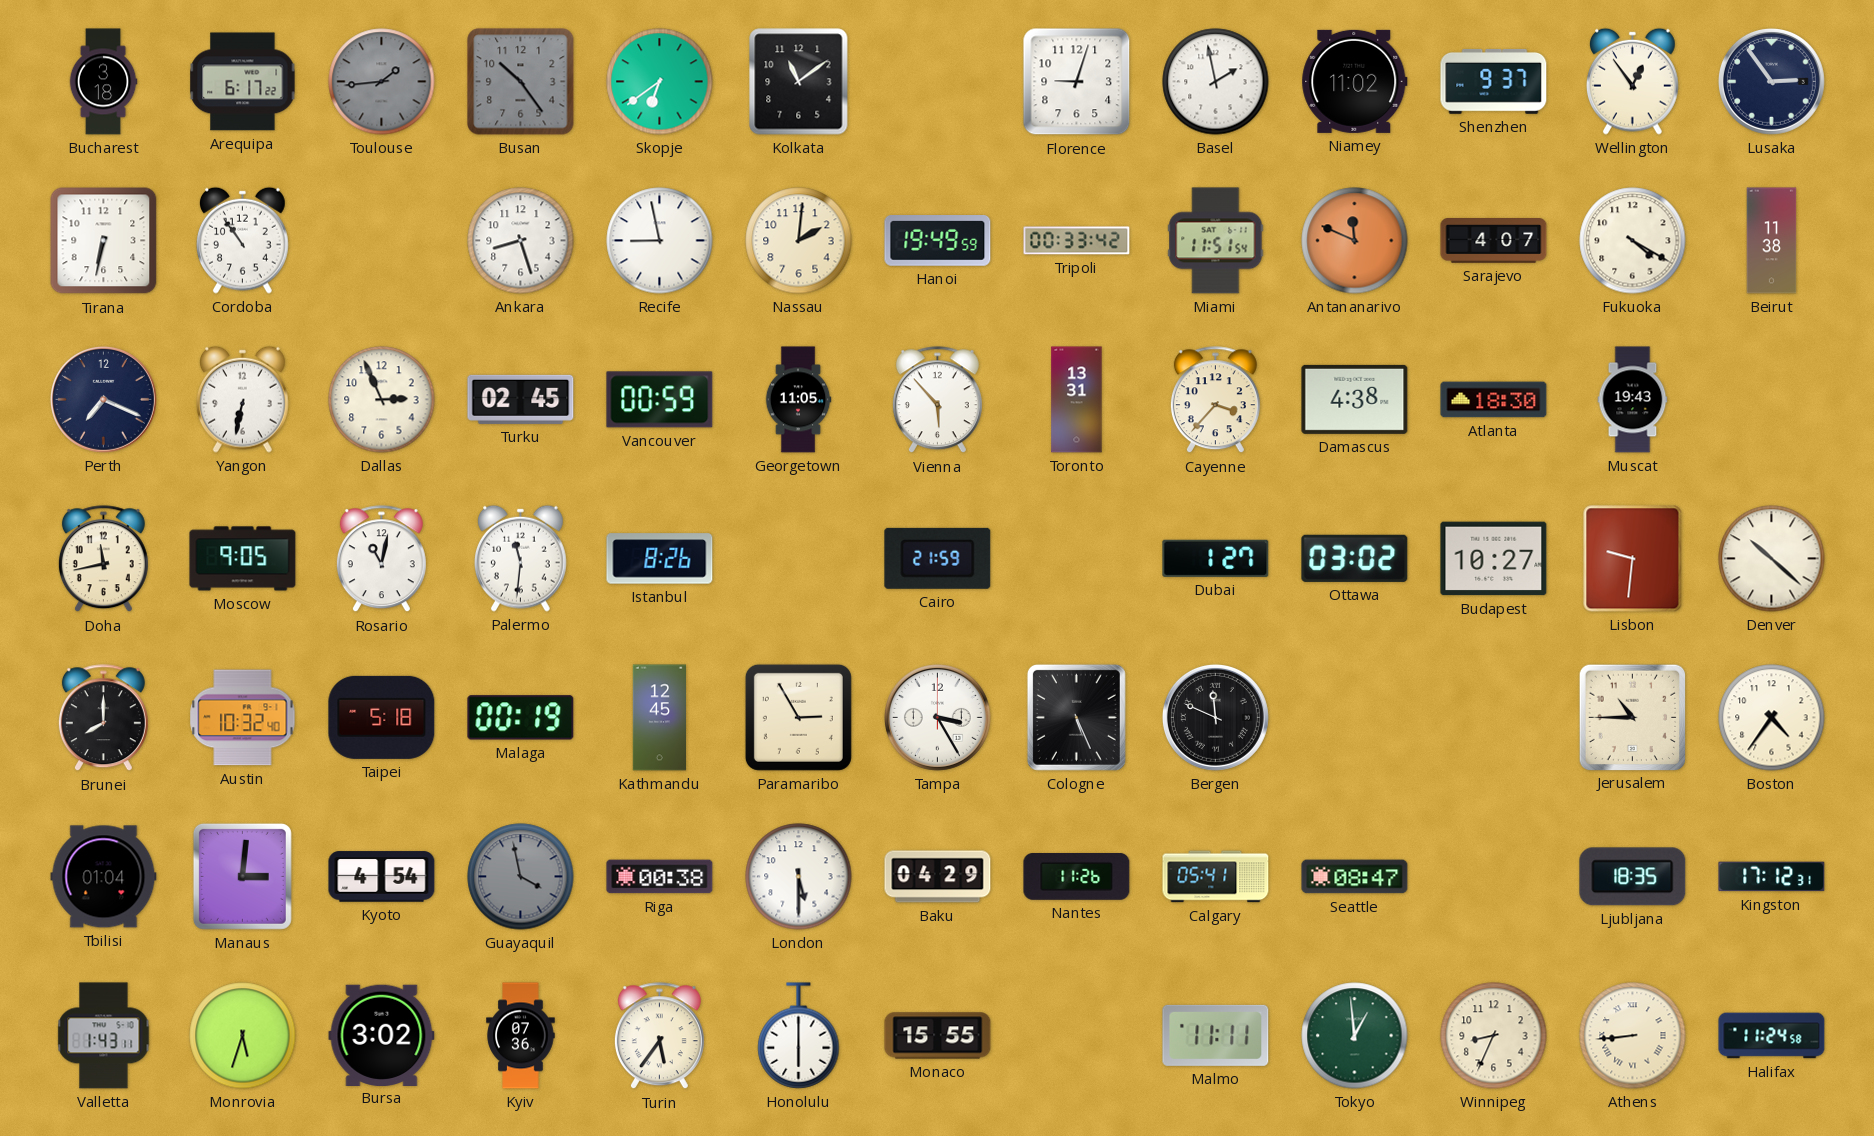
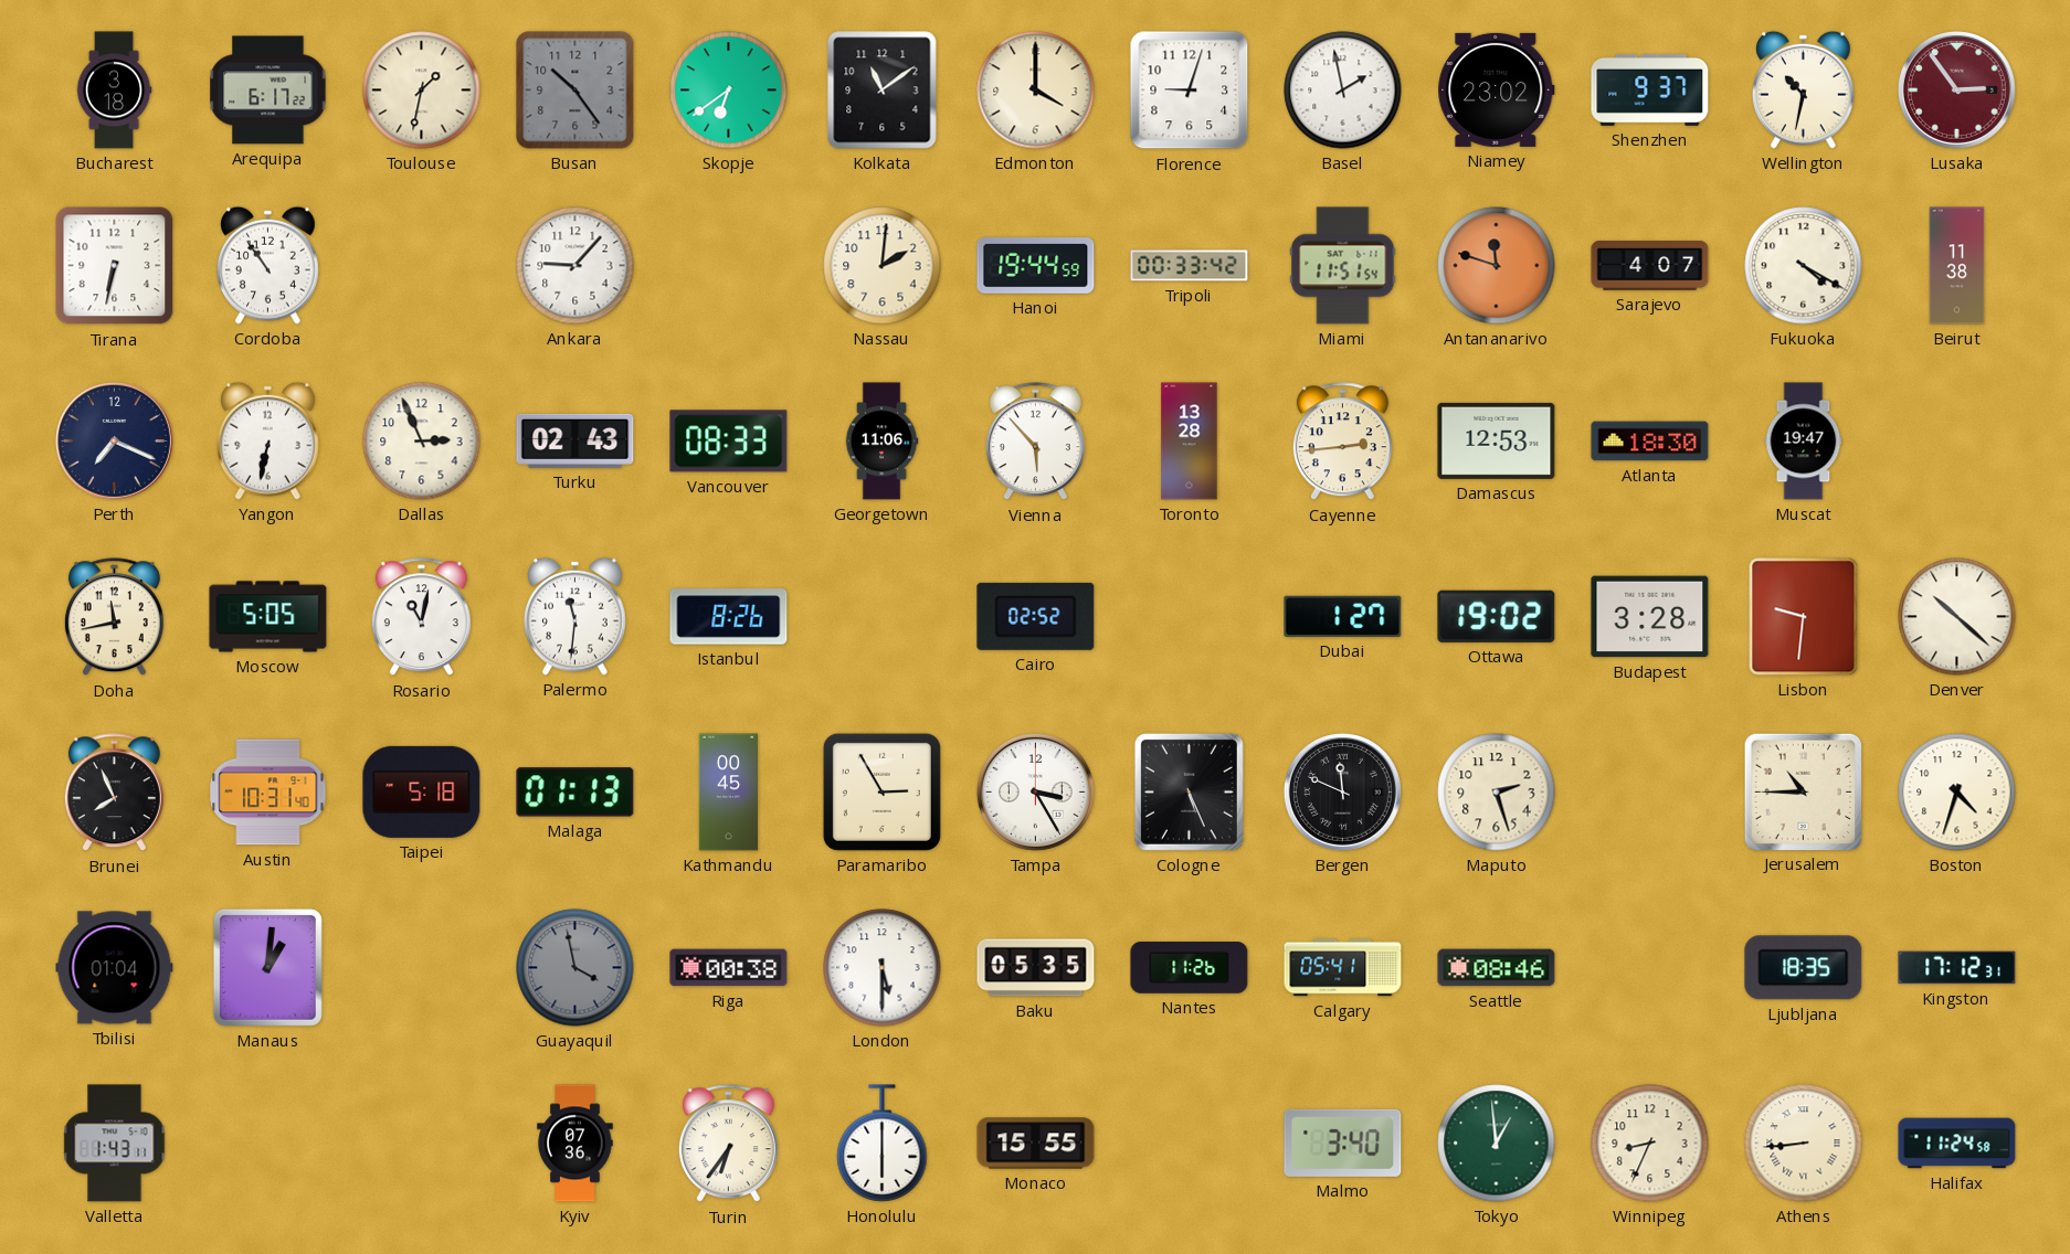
Toulouse: 1:44 -> 1:32 (422, 91)
Toulouse dial: grey -> cream (422, 91)
Edmonton: none -> 4:00 (1036, 91)
Niamey: 11:02 -> 23:02 (1497, 89)
Wellington: 12:54 -> 10:32 (1804, 89)
Lusaka dial: navy -> burgundy (1956, 89)
Ankara: 8:27 -> 9:07 (575, 266)
Recife: 8:58 -> none (660, 241)
Hanoi: 19:49 -> 19:44 (1036, 266)
Antananarivo: 11:49 -> 11:48 (1497, 266)
Turku: 02:45 -> 02:43 (575, 440)
Vancouver: 00:59 -> 08:33 (729, 442)
Georgetown: 11:05 -> 11:06 (881, 442)
Toronto: 13:31 -> 13:28 (1190, 442)
Cayenne: 3:37 -> 2:44 (1342, 442)
Damascus: 4:38 -> 12:53 (1497, 440)
Muscat: 19:43 -> 19:47 (1804, 442)
Moscow: 9:05 -> 5:05 (268, 617)
Cairo: 21:59 -> 02:52 (1036, 616)
Ottawa: 03:02 -> 19:02 (1497, 616)
Budapest: 10:27 -> 3:28 (1650, 617)
Brunei: 8:00 -> 7:56 (114, 793)
Austin: 10:32 -> 10:31 (268, 793)
Malaga: 00:19 -> 01:13 (575, 793)
Kathmandu: 12:45 -> 00:45 (729, 793)
Maputo: none -> 2:27 (1497, 793)
Boston: 4:36 -> 4:33 (1957, 793)
Manaus: 3:01 -> 1:01 (267, 967)
Kyoto: 4:54 -> none (382, 877)
Baku: 04:29 -> 05:35 (1036, 968)
Seattle: 08:47 -> 08:46 (1497, 968)
Monrovia: 5:33 -> none (243, 1036)
Bursa: 3:02 -> none (382, 1035)
Turin: 5:36 -> 6:36 (728, 1144)
Malmo: 11:11 -> 3:40 (1343, 1143)
